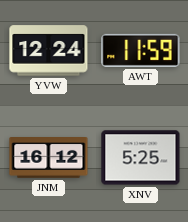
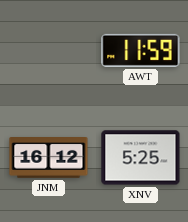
YVW: 12:24 -> none (49, 51)
